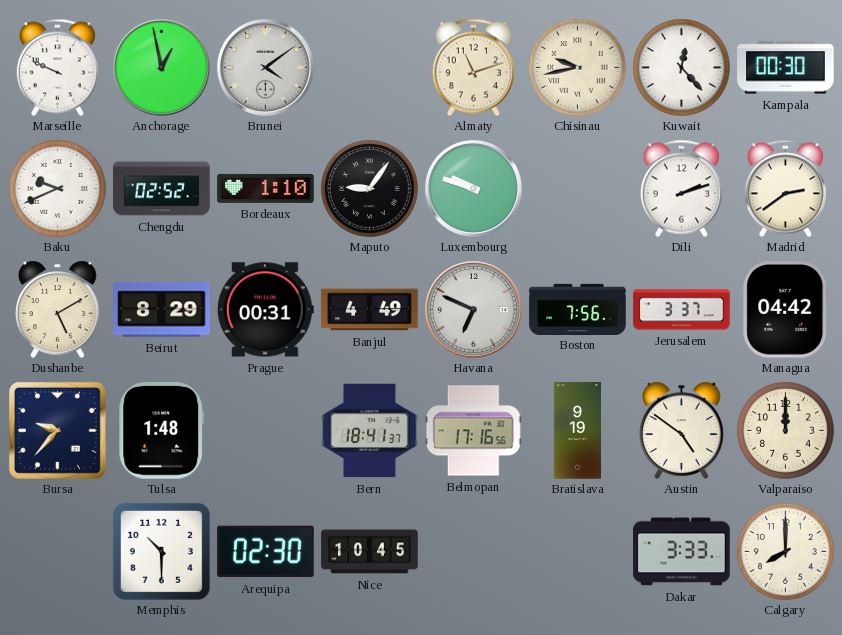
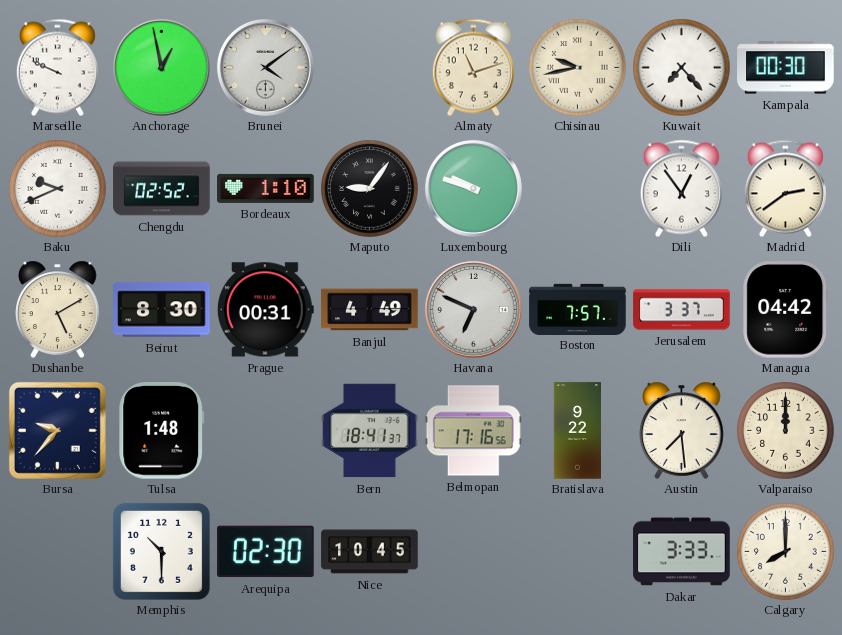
Kuwait: 12:23 -> 7:23 (682, 68)
Dili: 2:12 -> 12:54 (681, 188)
Beirut: 8:29 -> 8:30 (162, 310)
Boston: 7:56 -> 7:57 (578, 309)
Bratislava: 9:19 -> 9:22 (577, 431)
Austin: 4:51 -> 7:29 (682, 430)
